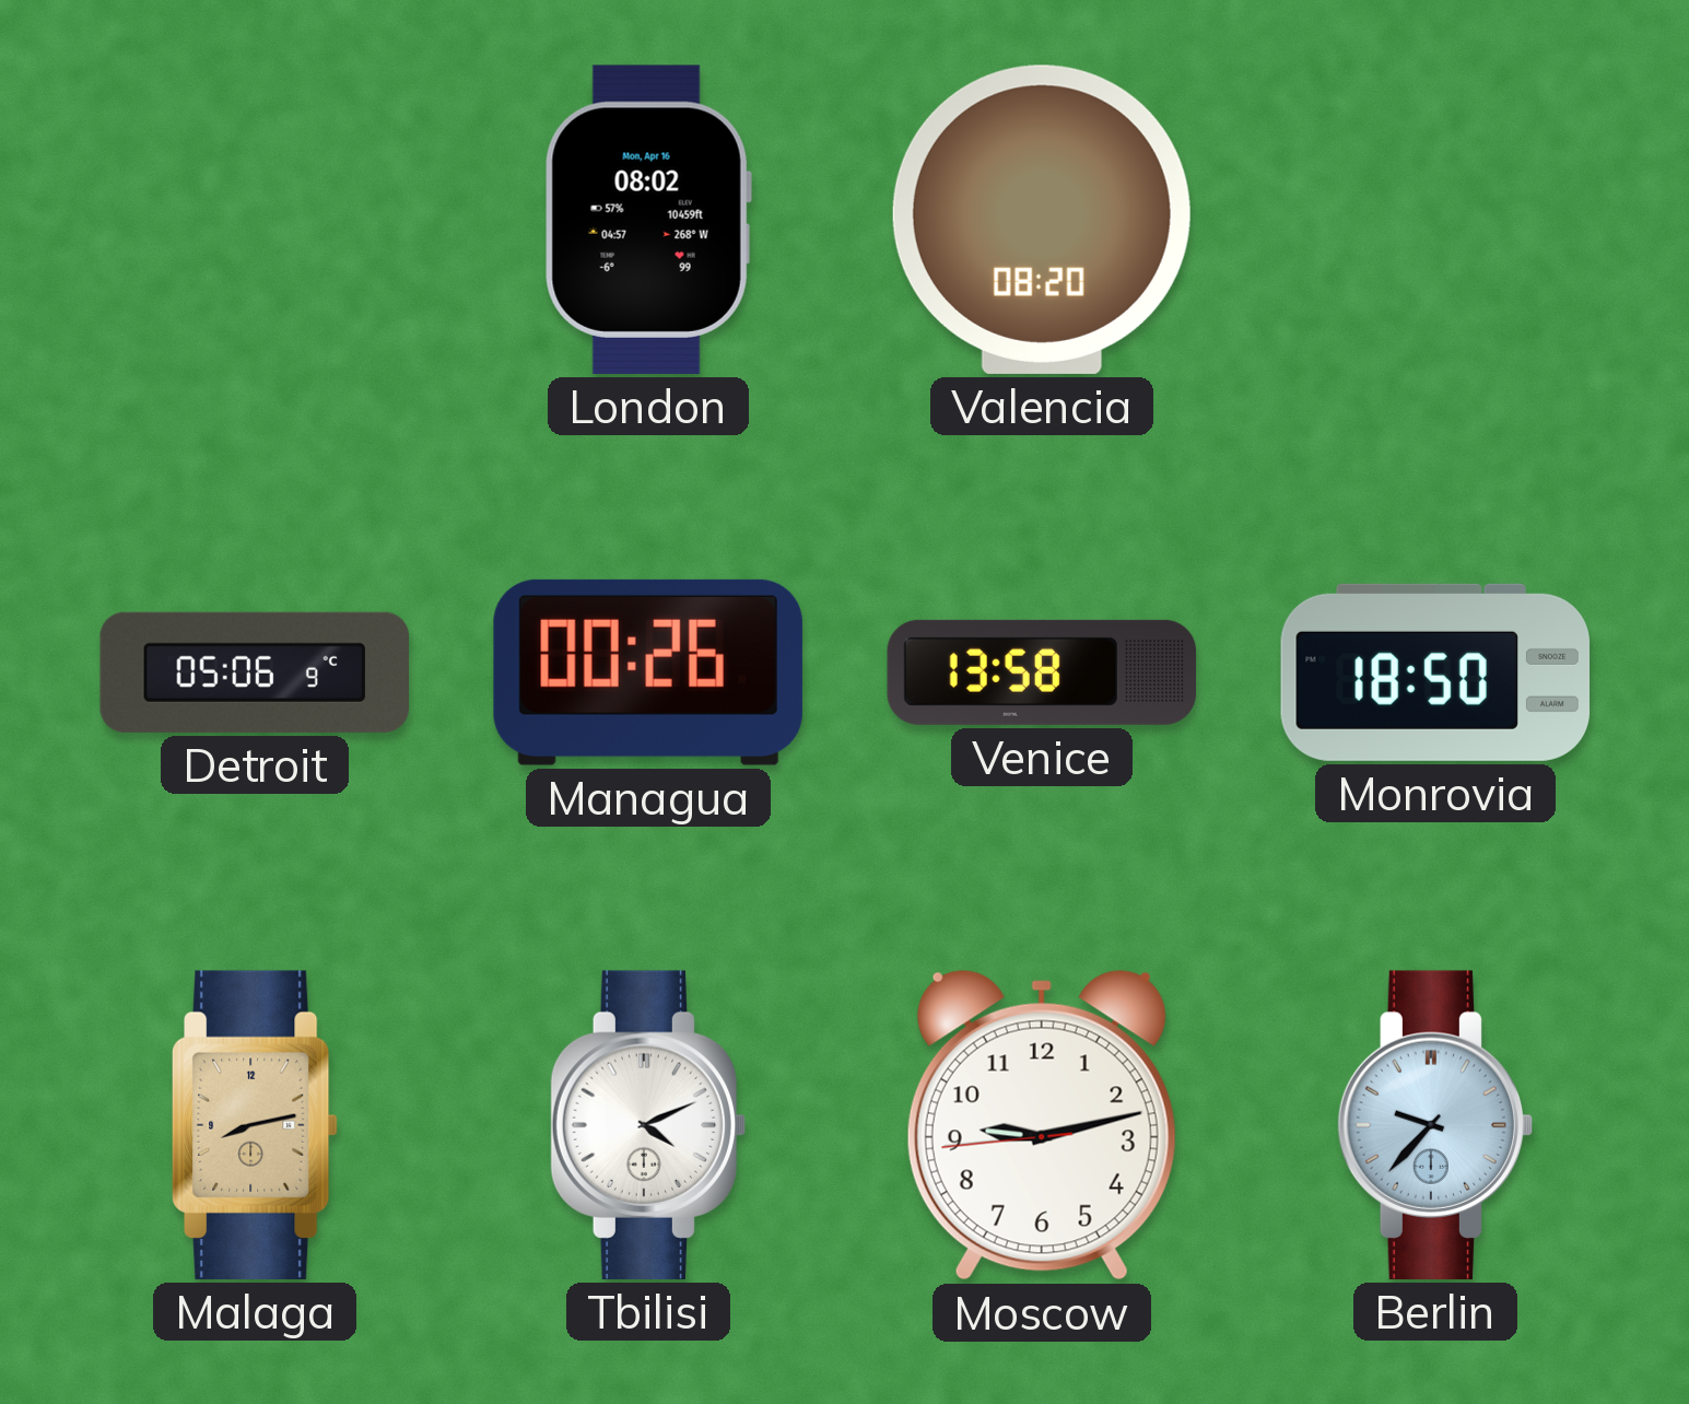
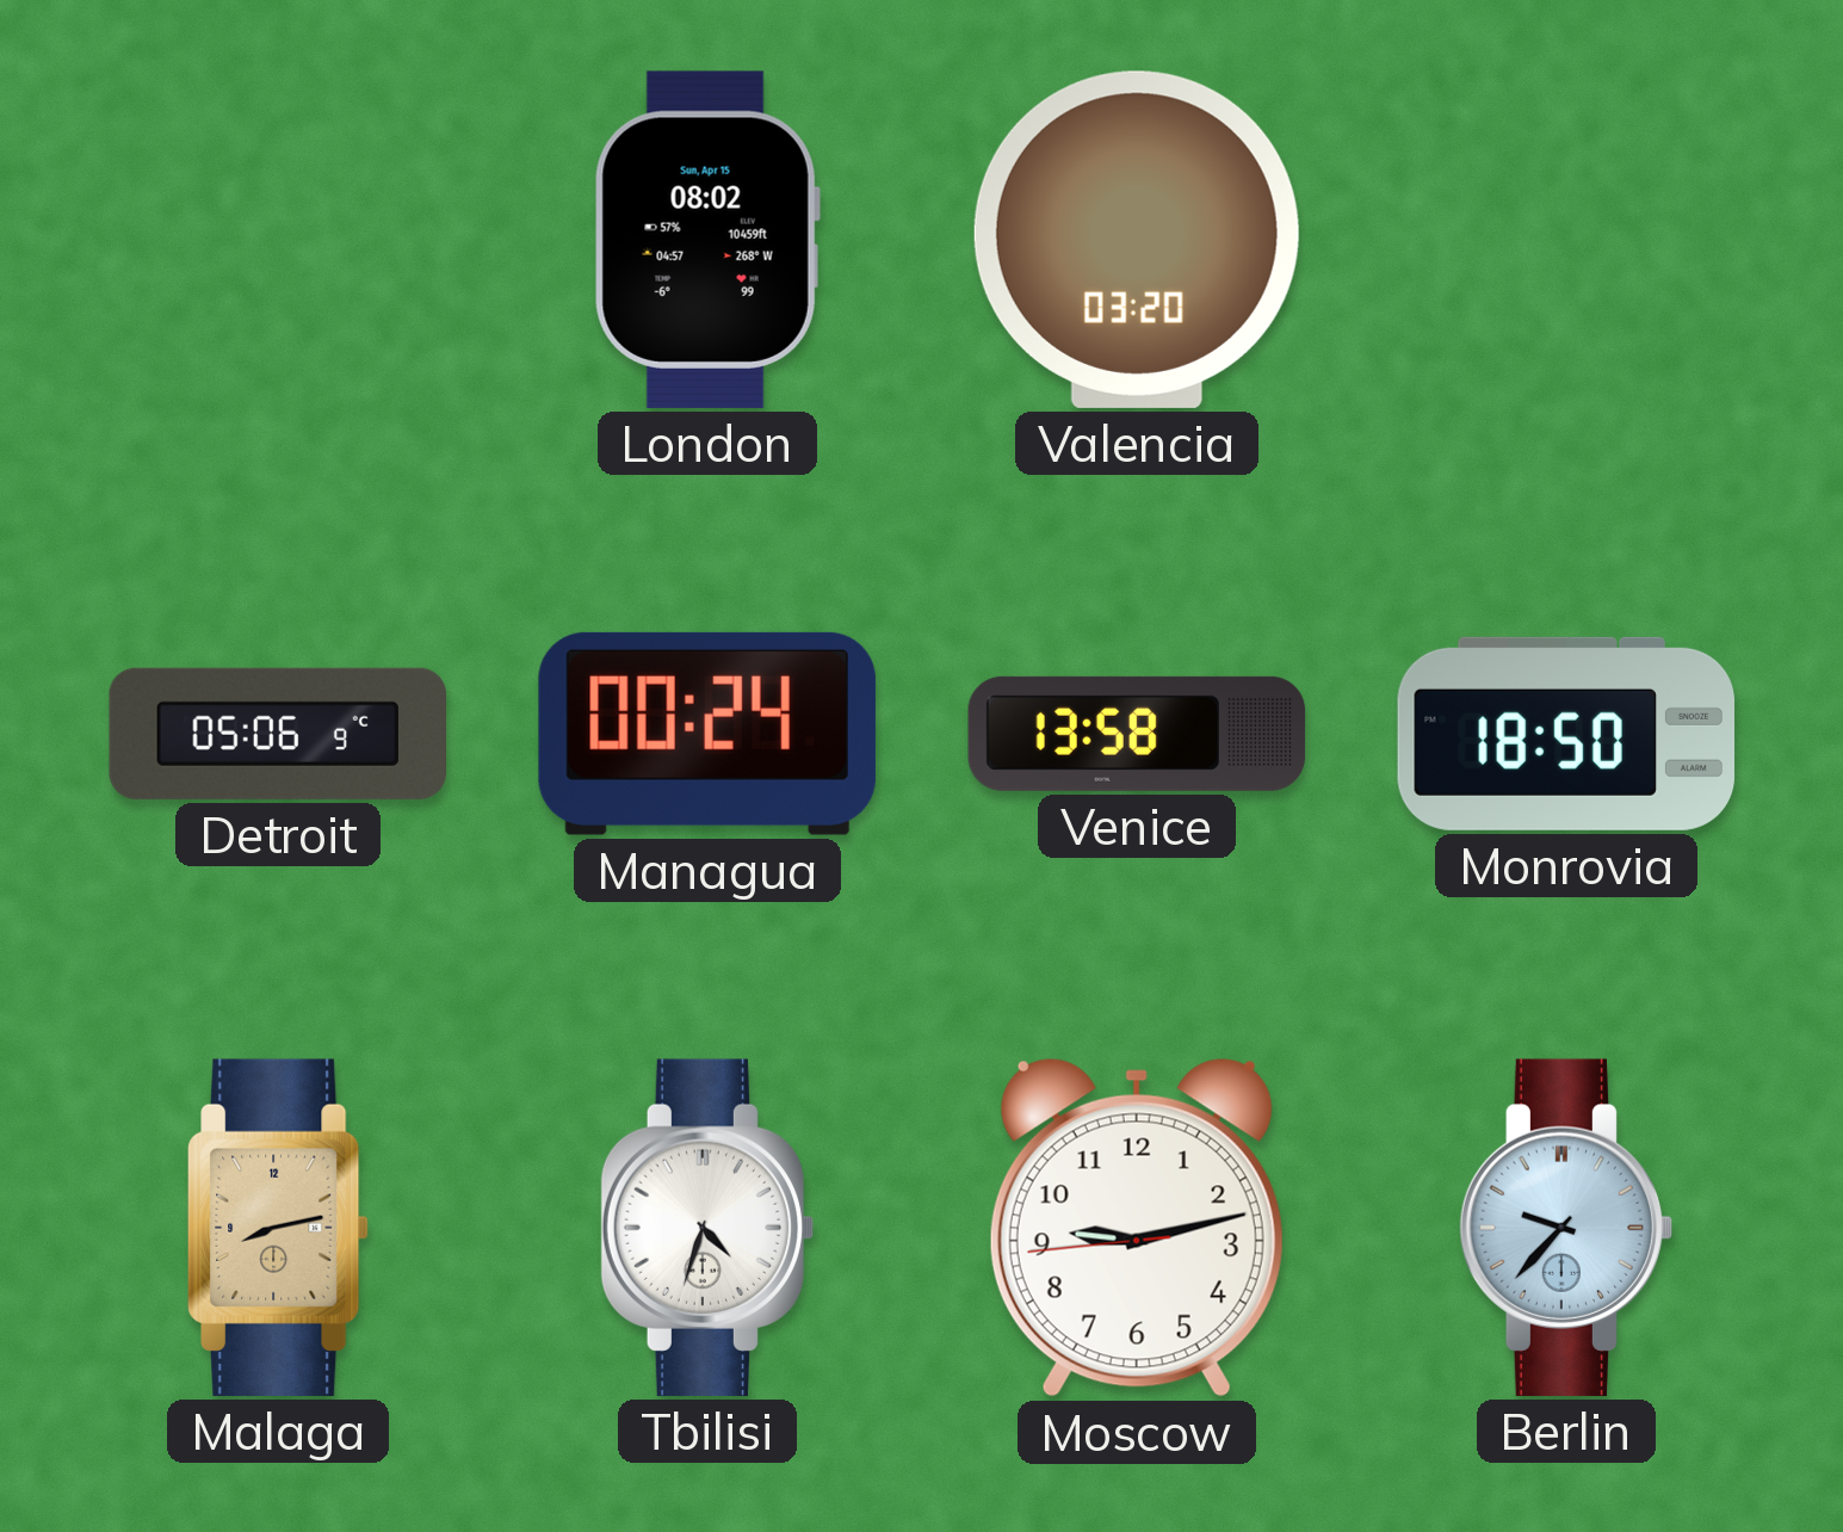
London date: Mon, Apr 16 -> Sun, Apr 15 (707, 240)
Valencia: 08:20 -> 03:20 (1137, 240)
Managua: 00:26 -> 00:24 (707, 734)
Tbilisi: 4:11 -> 4:33 (707, 1228)
